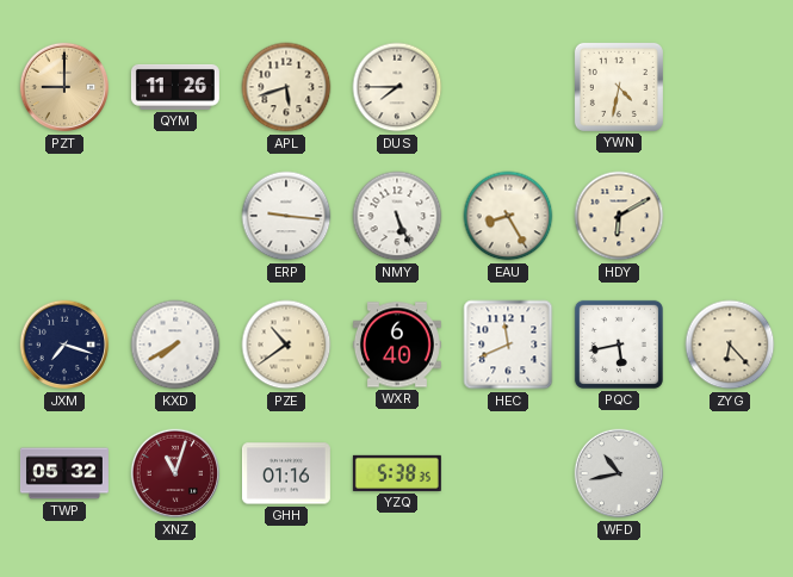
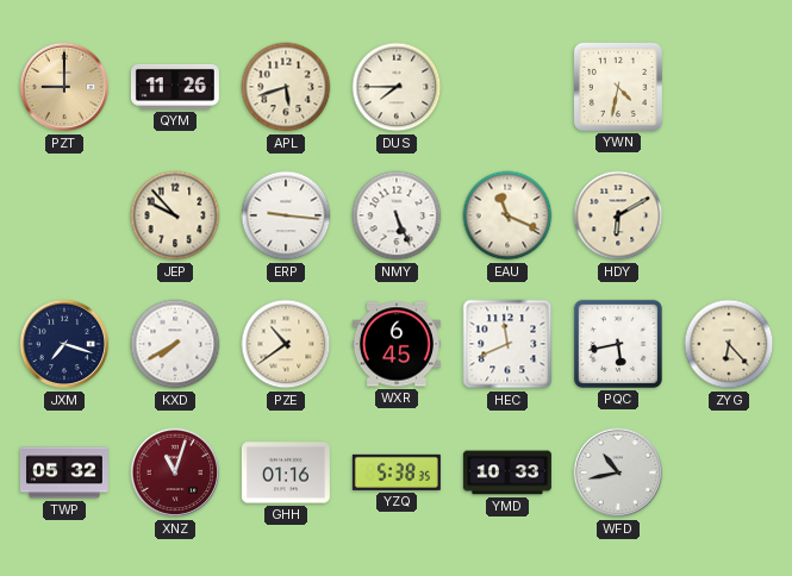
JEP: none -> 9:53 (175, 215)
EAU: 8:25 -> 11:19 (507, 215)
WXR: 6:40 -> 6:45 (397, 344)
YMD: none -> 10:33 (507, 472)
